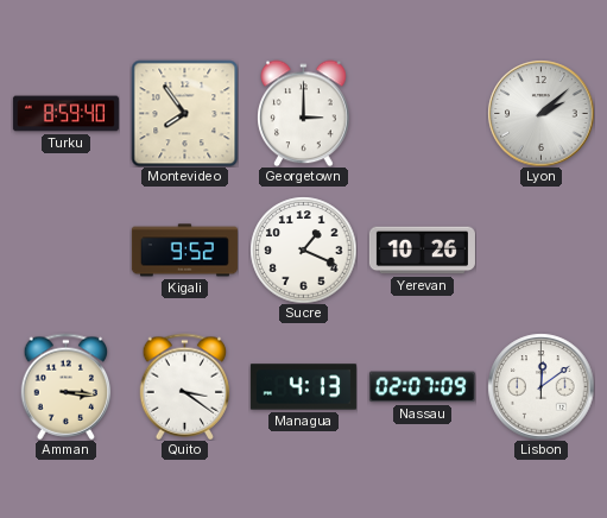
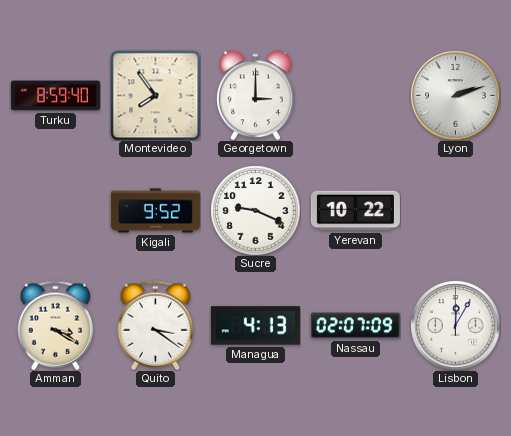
Lyon: 2:08 -> 2:12 (455, 95)
Sucre: 1:19 -> 9:19 (255, 210)
Yerevan: 10:26 -> 10:22 (355, 211)
Amman: 3:16 -> 3:20 (56, 325)
Lisbon: 12:09 -> 12:05 (455, 325)
